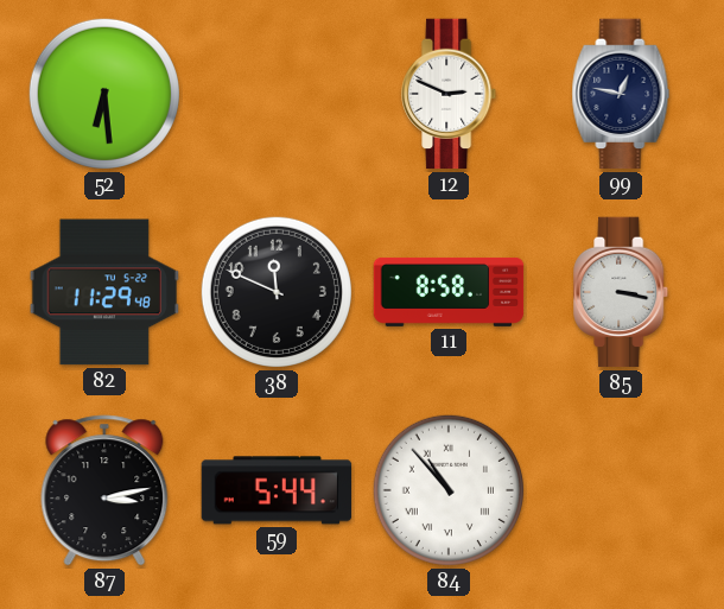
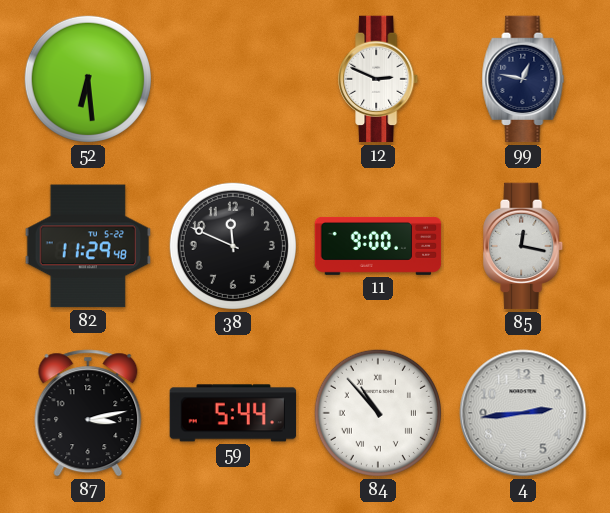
11: 8:58 -> 9:00 (378, 246)
85: 3:17 -> 12:17 (524, 246)
4: none -> 2:44 (523, 413)
